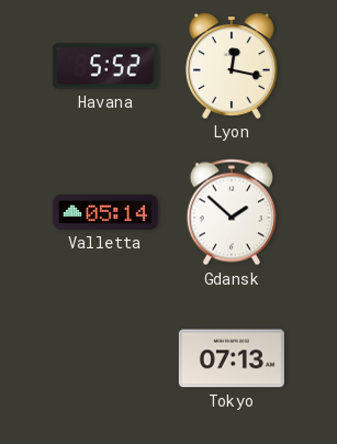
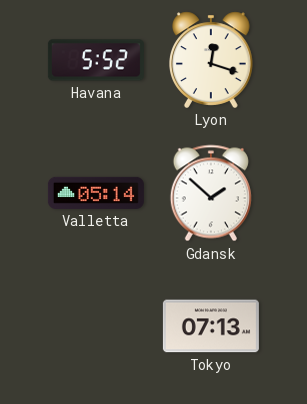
Lyon: 12:17 -> 12:18 (212, 60)
